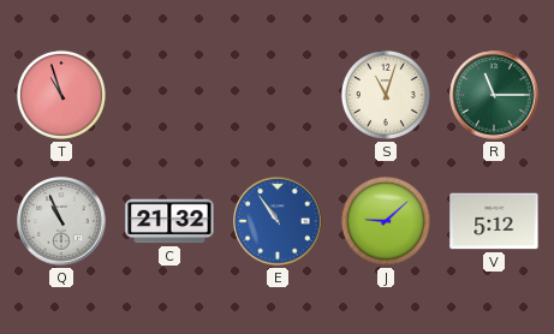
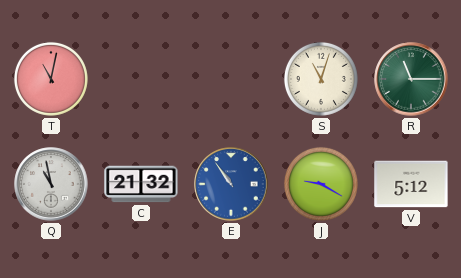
T: 10:57 -> 11:02 (51, 79)
Q: 10:56 -> 10:58 (51, 184)
J: 9:08 -> 9:20 (321, 184)
